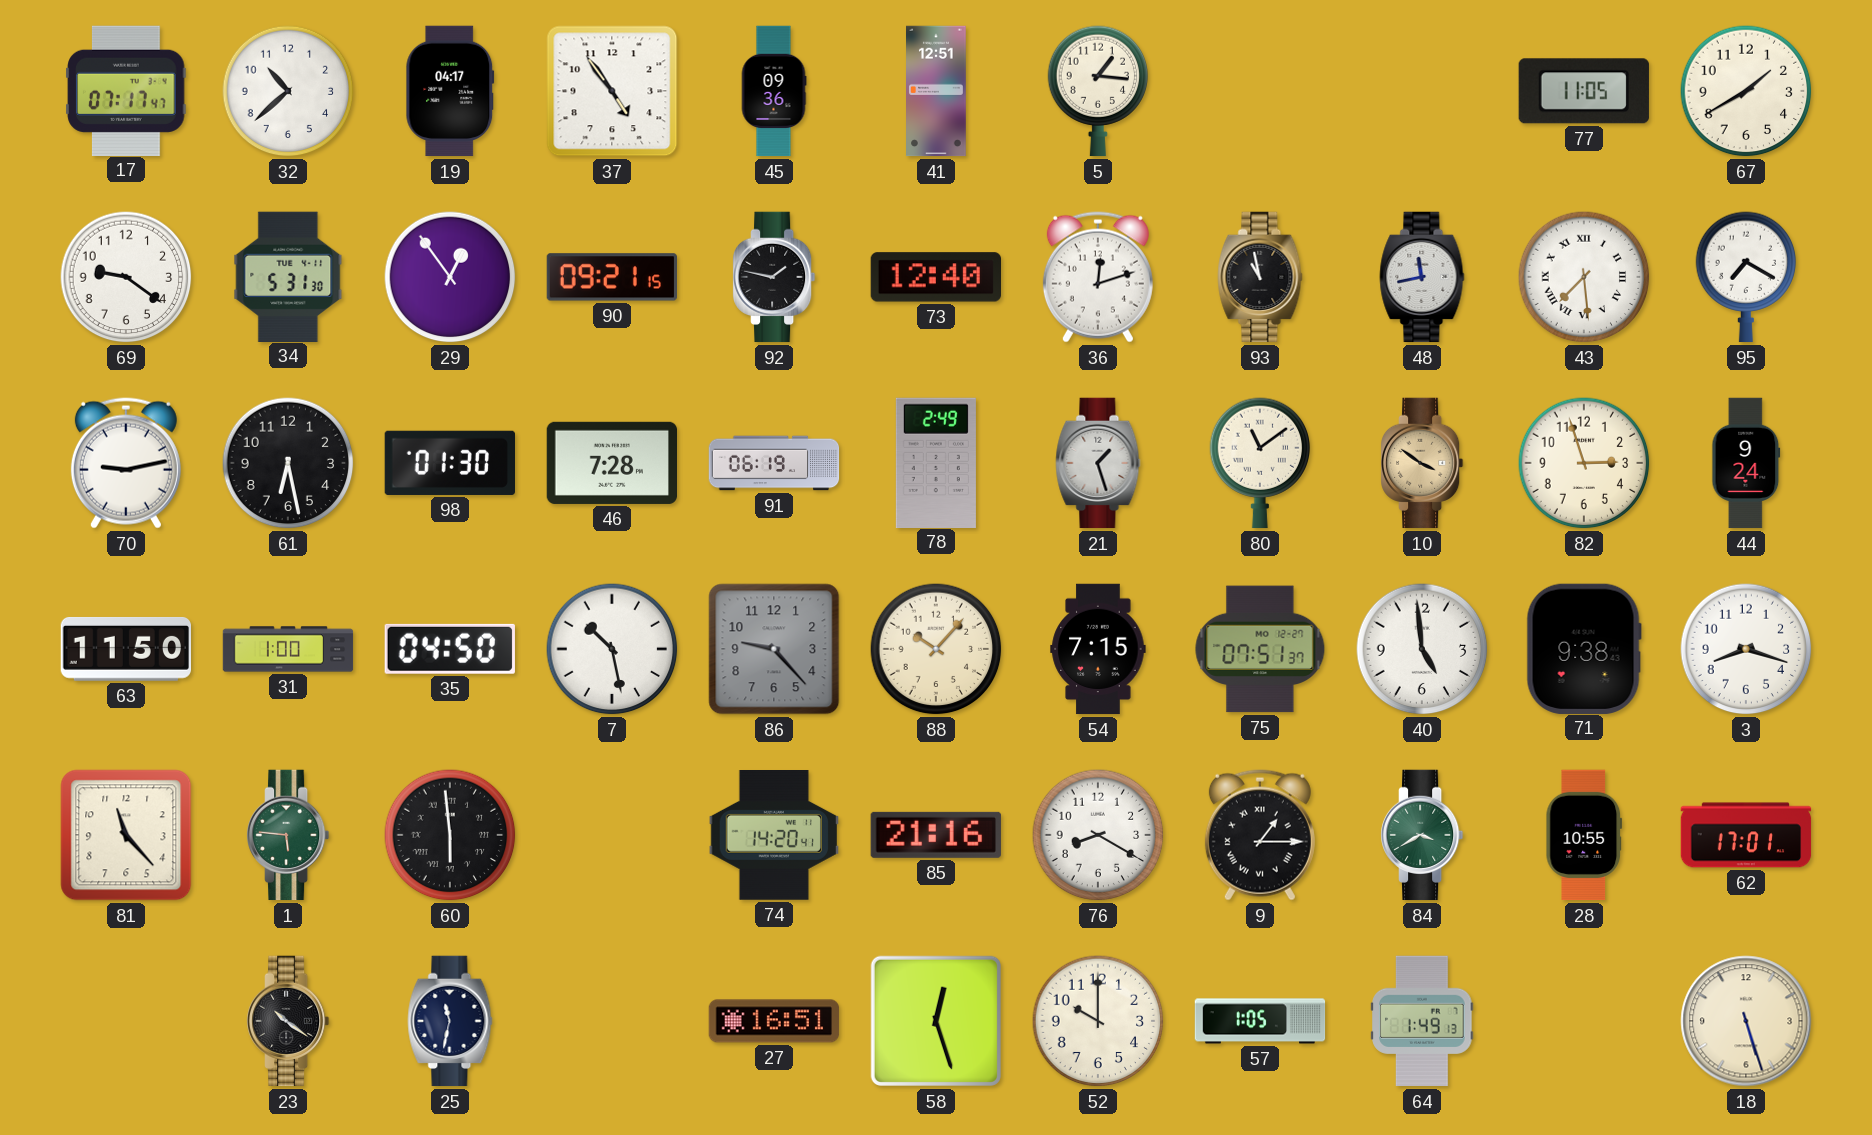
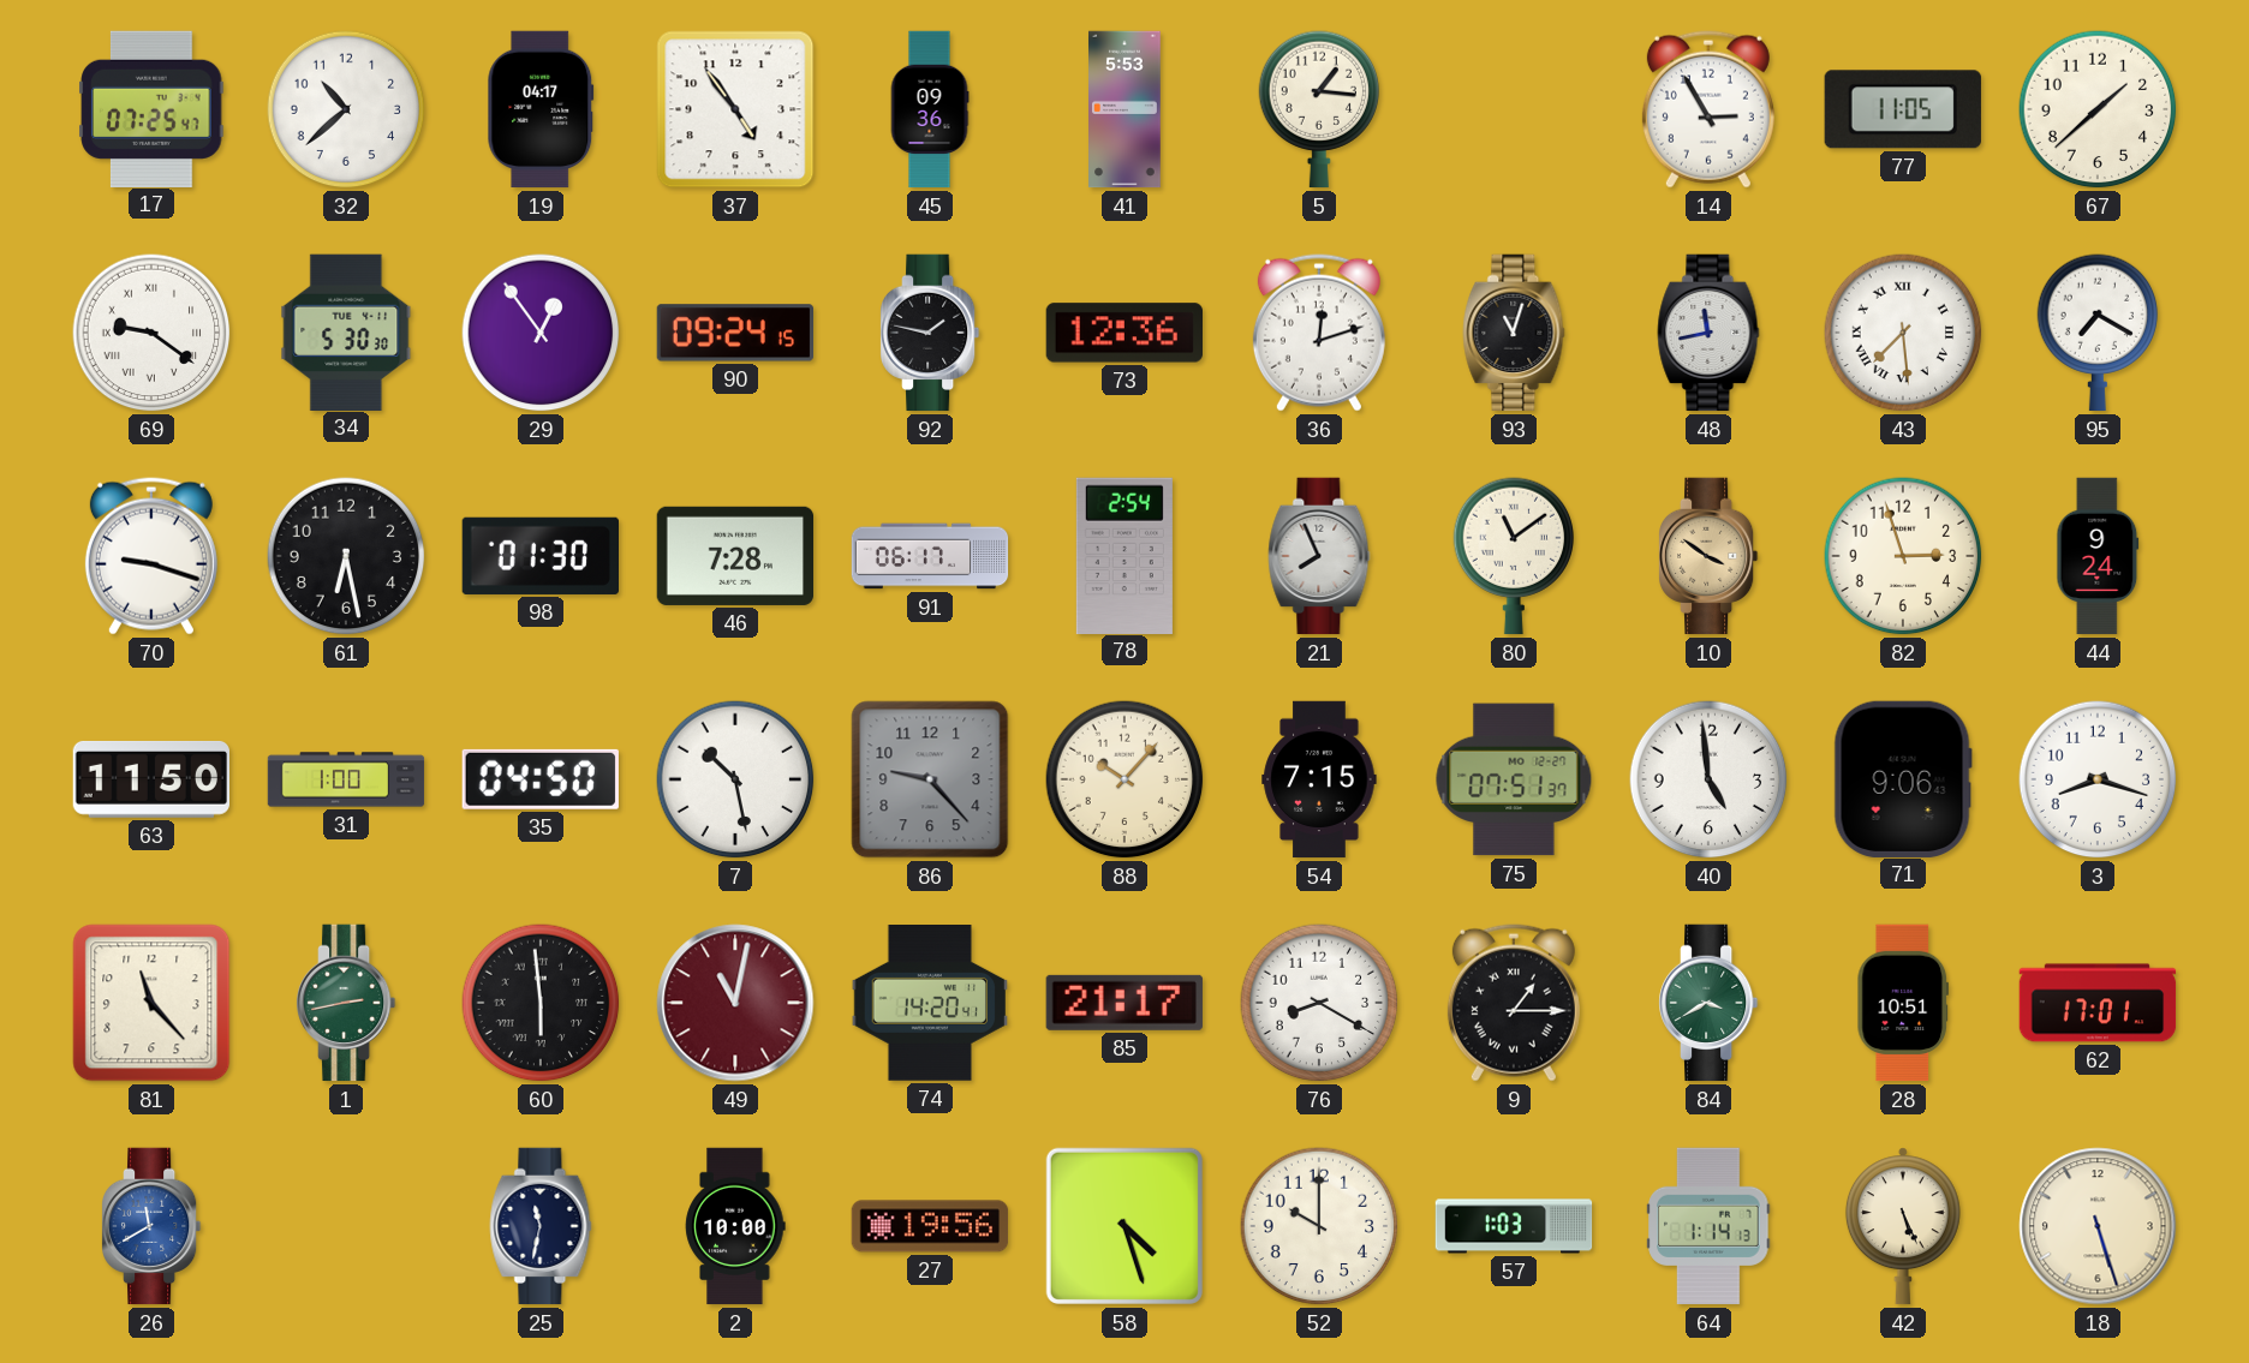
17: 07:17 -> 07:25 (151, 108)
41: 12:51 -> 5:53 (1126, 109)
14: none -> 2:55 (1708, 109)
67: 1:40 -> 1:38 (2098, 109)
69 numerals: Arabic -> Roman (151, 333)
34: 5:31 -> 5:30 (346, 331)
90: 09:21 -> 09:24 (734, 333)
73: 12:40 -> 12:36 (1123, 333)
93: 10:58 -> 11:03 (1514, 333)
70: 9:13 -> 9:18 (151, 556)
91: 06:19 -> 06:17 (930, 556)
78: 2:49 -> 2:54 (1124, 555)
21: 1:27 -> 7:56 (1319, 556)
71: 9:38 -> 9:06 (1903, 778)
1: 5:46 -> 2:43 (347, 1003)
49: none -> 11:02 (735, 1003)
85: 21:16 -> 21:17 (1124, 1003)
28: 10:55 -> 10:51 (1903, 1003)
26: none -> 11:40 (153, 1226)
23: 10:21 -> none (289, 1021)
2: none -> 10:00 (735, 1226)
27: 16:51 -> 19:56 (930, 1226)
58: 12:27 -> 4:27 (1124, 1226)
57: 1:05 -> 1:03 (1514, 1226)
64: 1:49 -> 1:14 (1708, 1226)
42: none -> 5:26 (1903, 1226)
